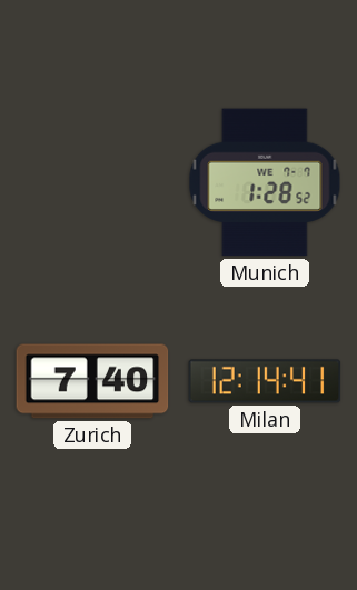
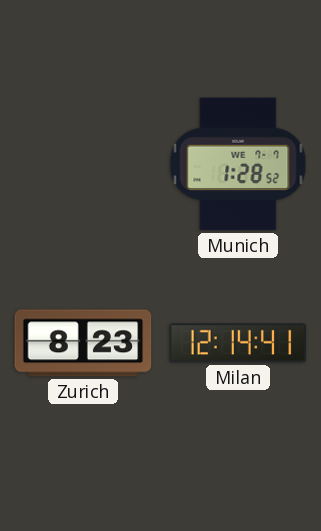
Zurich: 7:40 -> 8:23 (83, 343)
